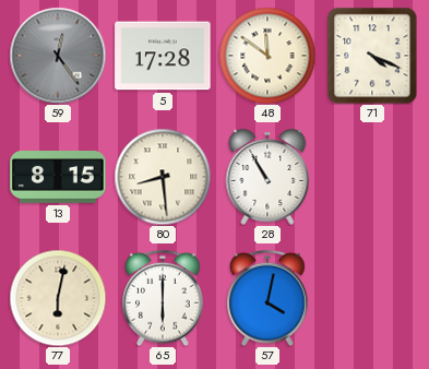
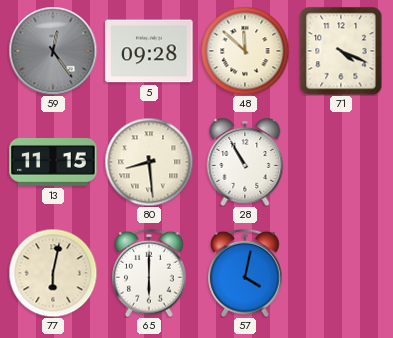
5: 17:28 -> 09:28 (149, 51)
48: 11:51 -> 11:52 (245, 51)
13: 8:15 -> 11:15 (53, 163)
